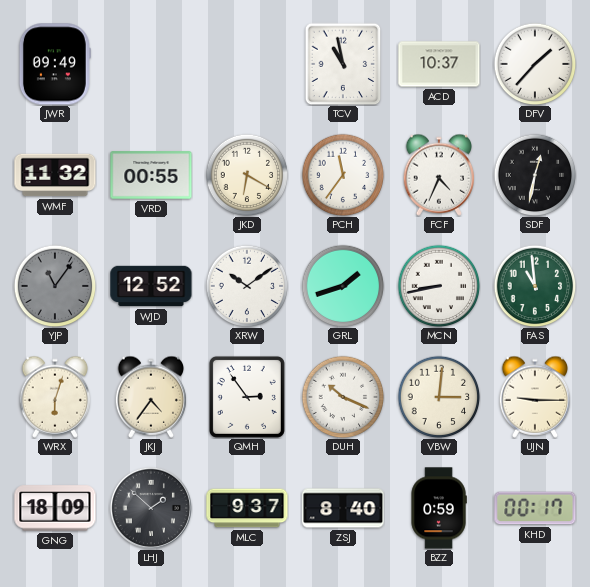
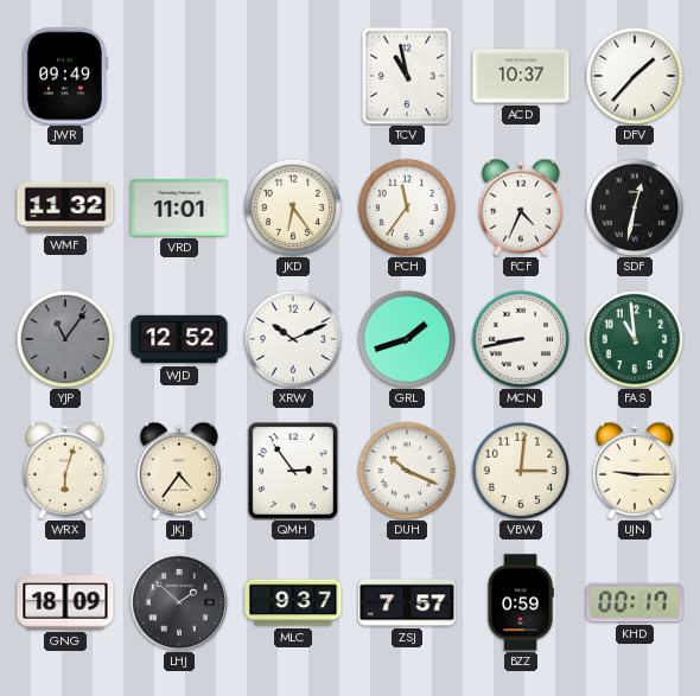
VRD: 00:55 -> 11:01 (179, 207)
JKD: 6:20 -> 6:24 (293, 207)
XRW: 10:09 -> 10:11 (293, 339)
ZSJ: 8:40 -> 7:57 (407, 602)
